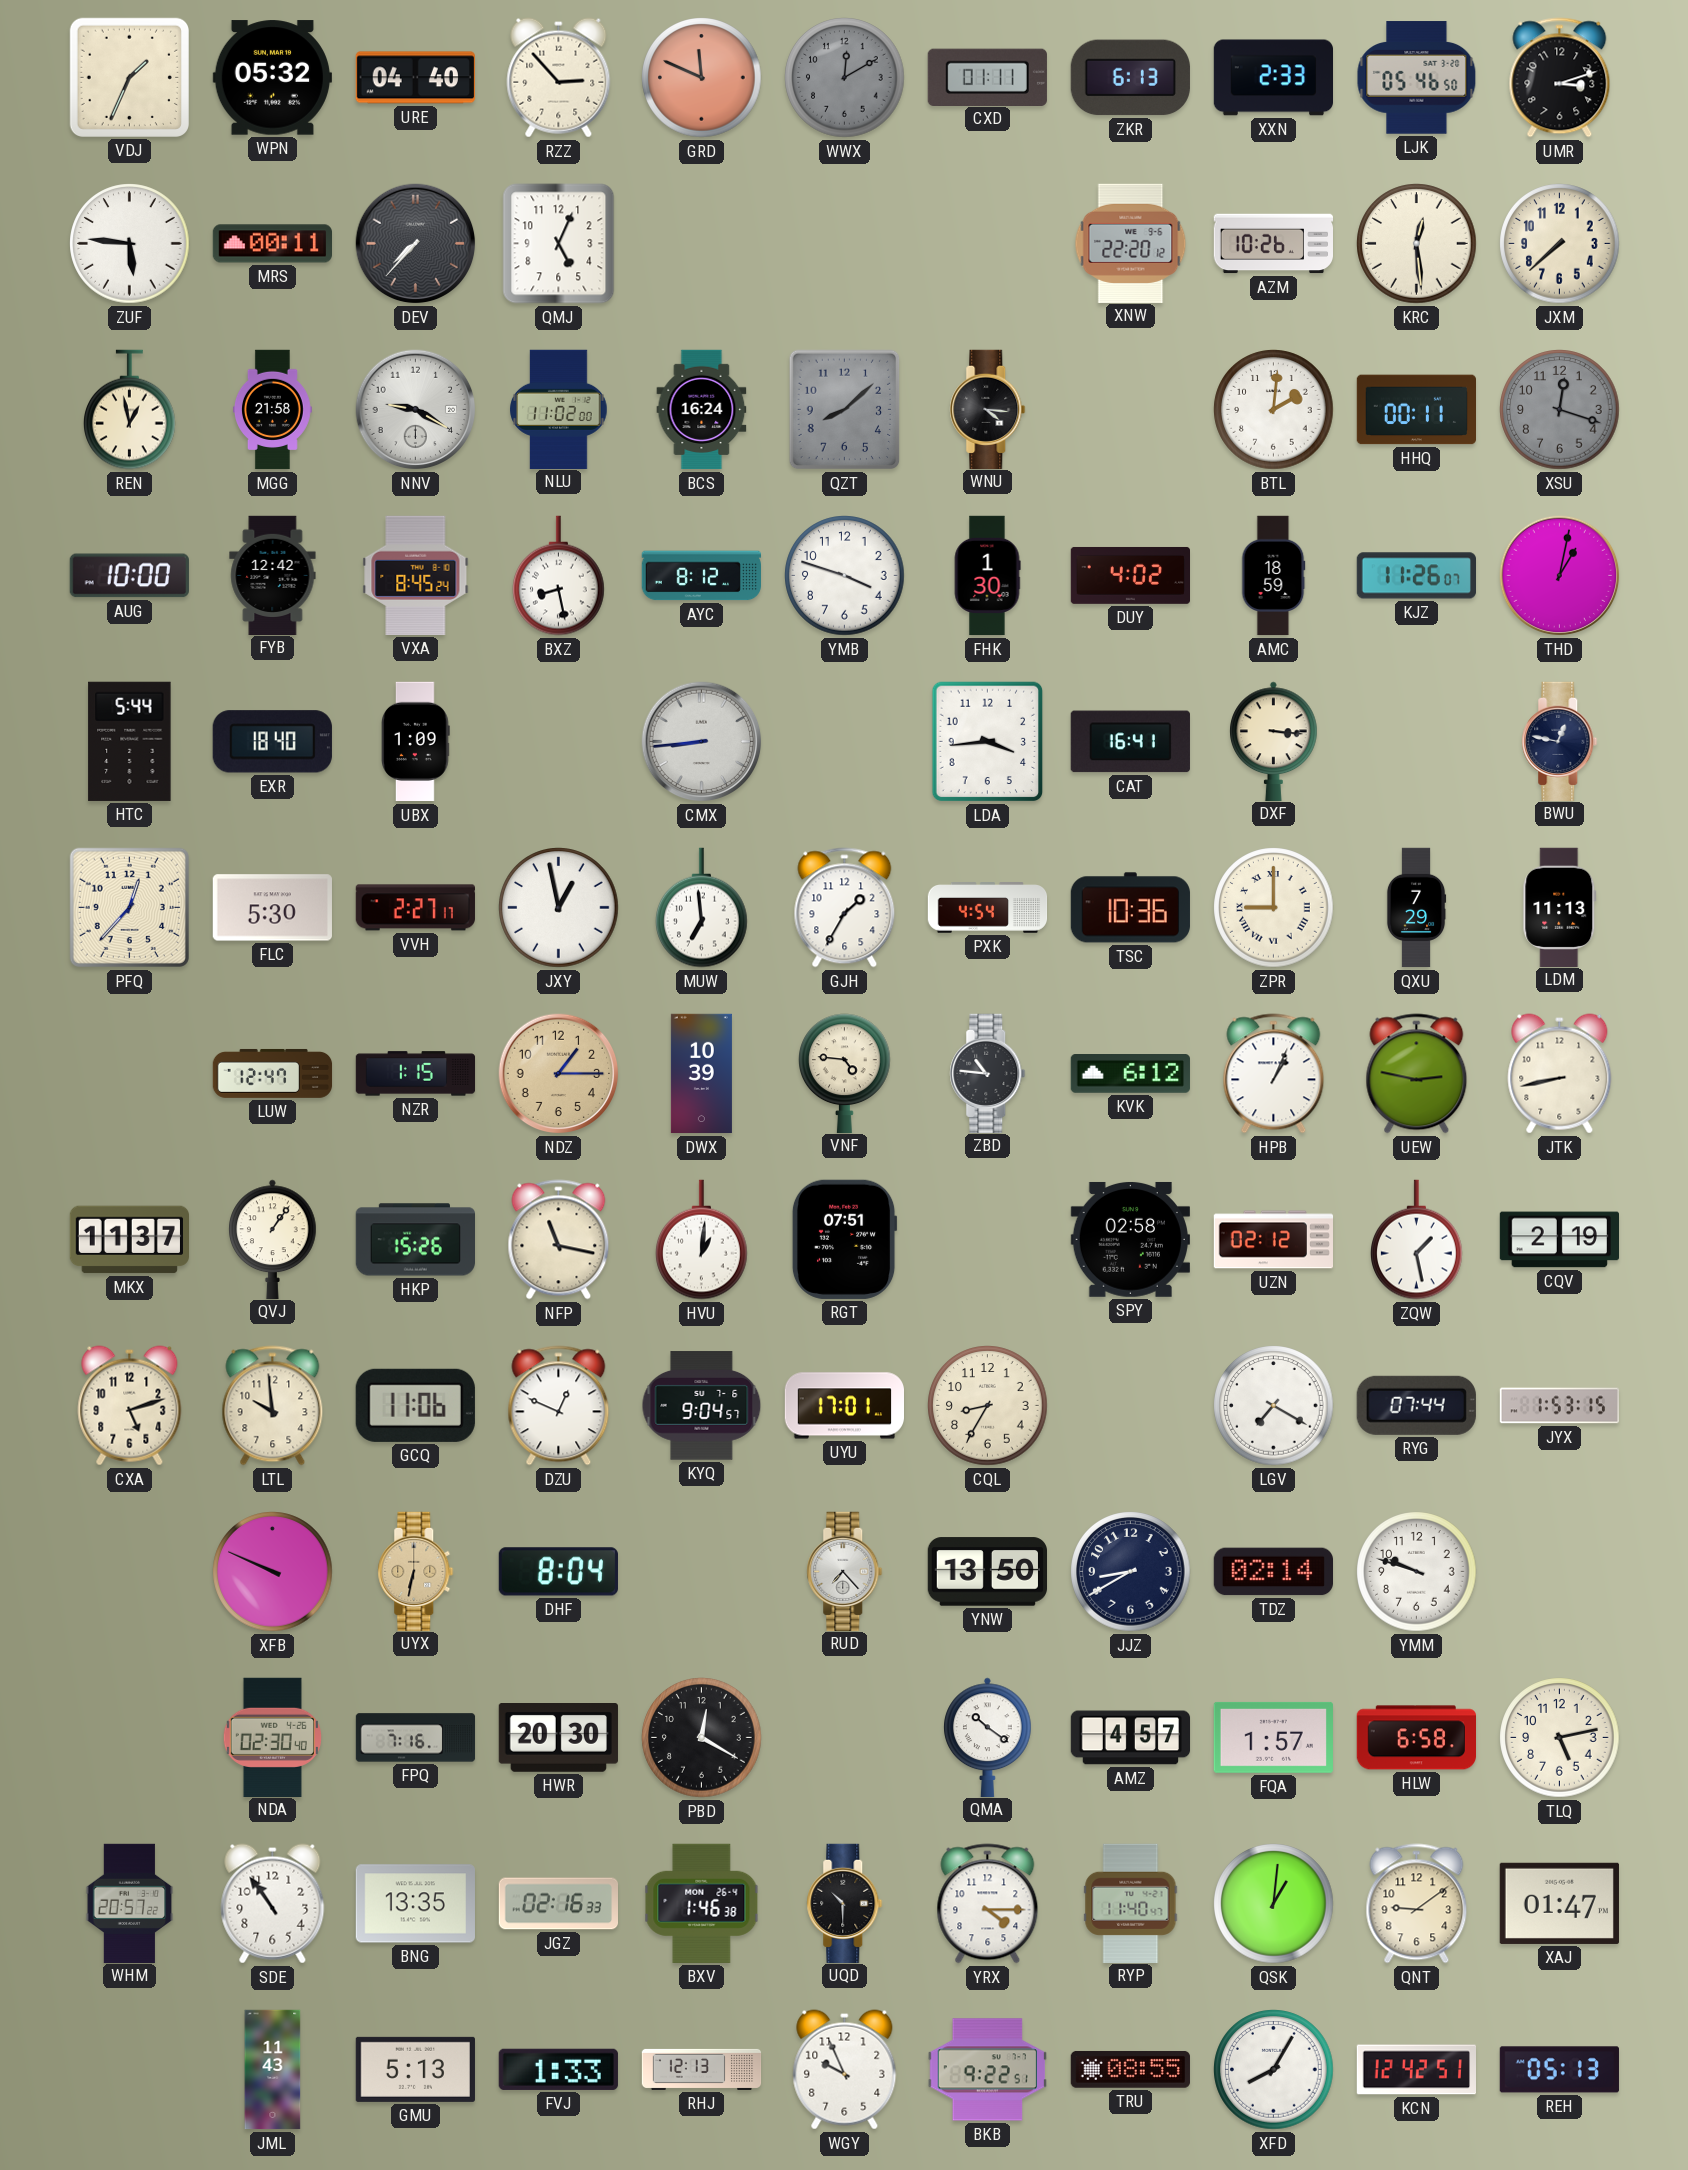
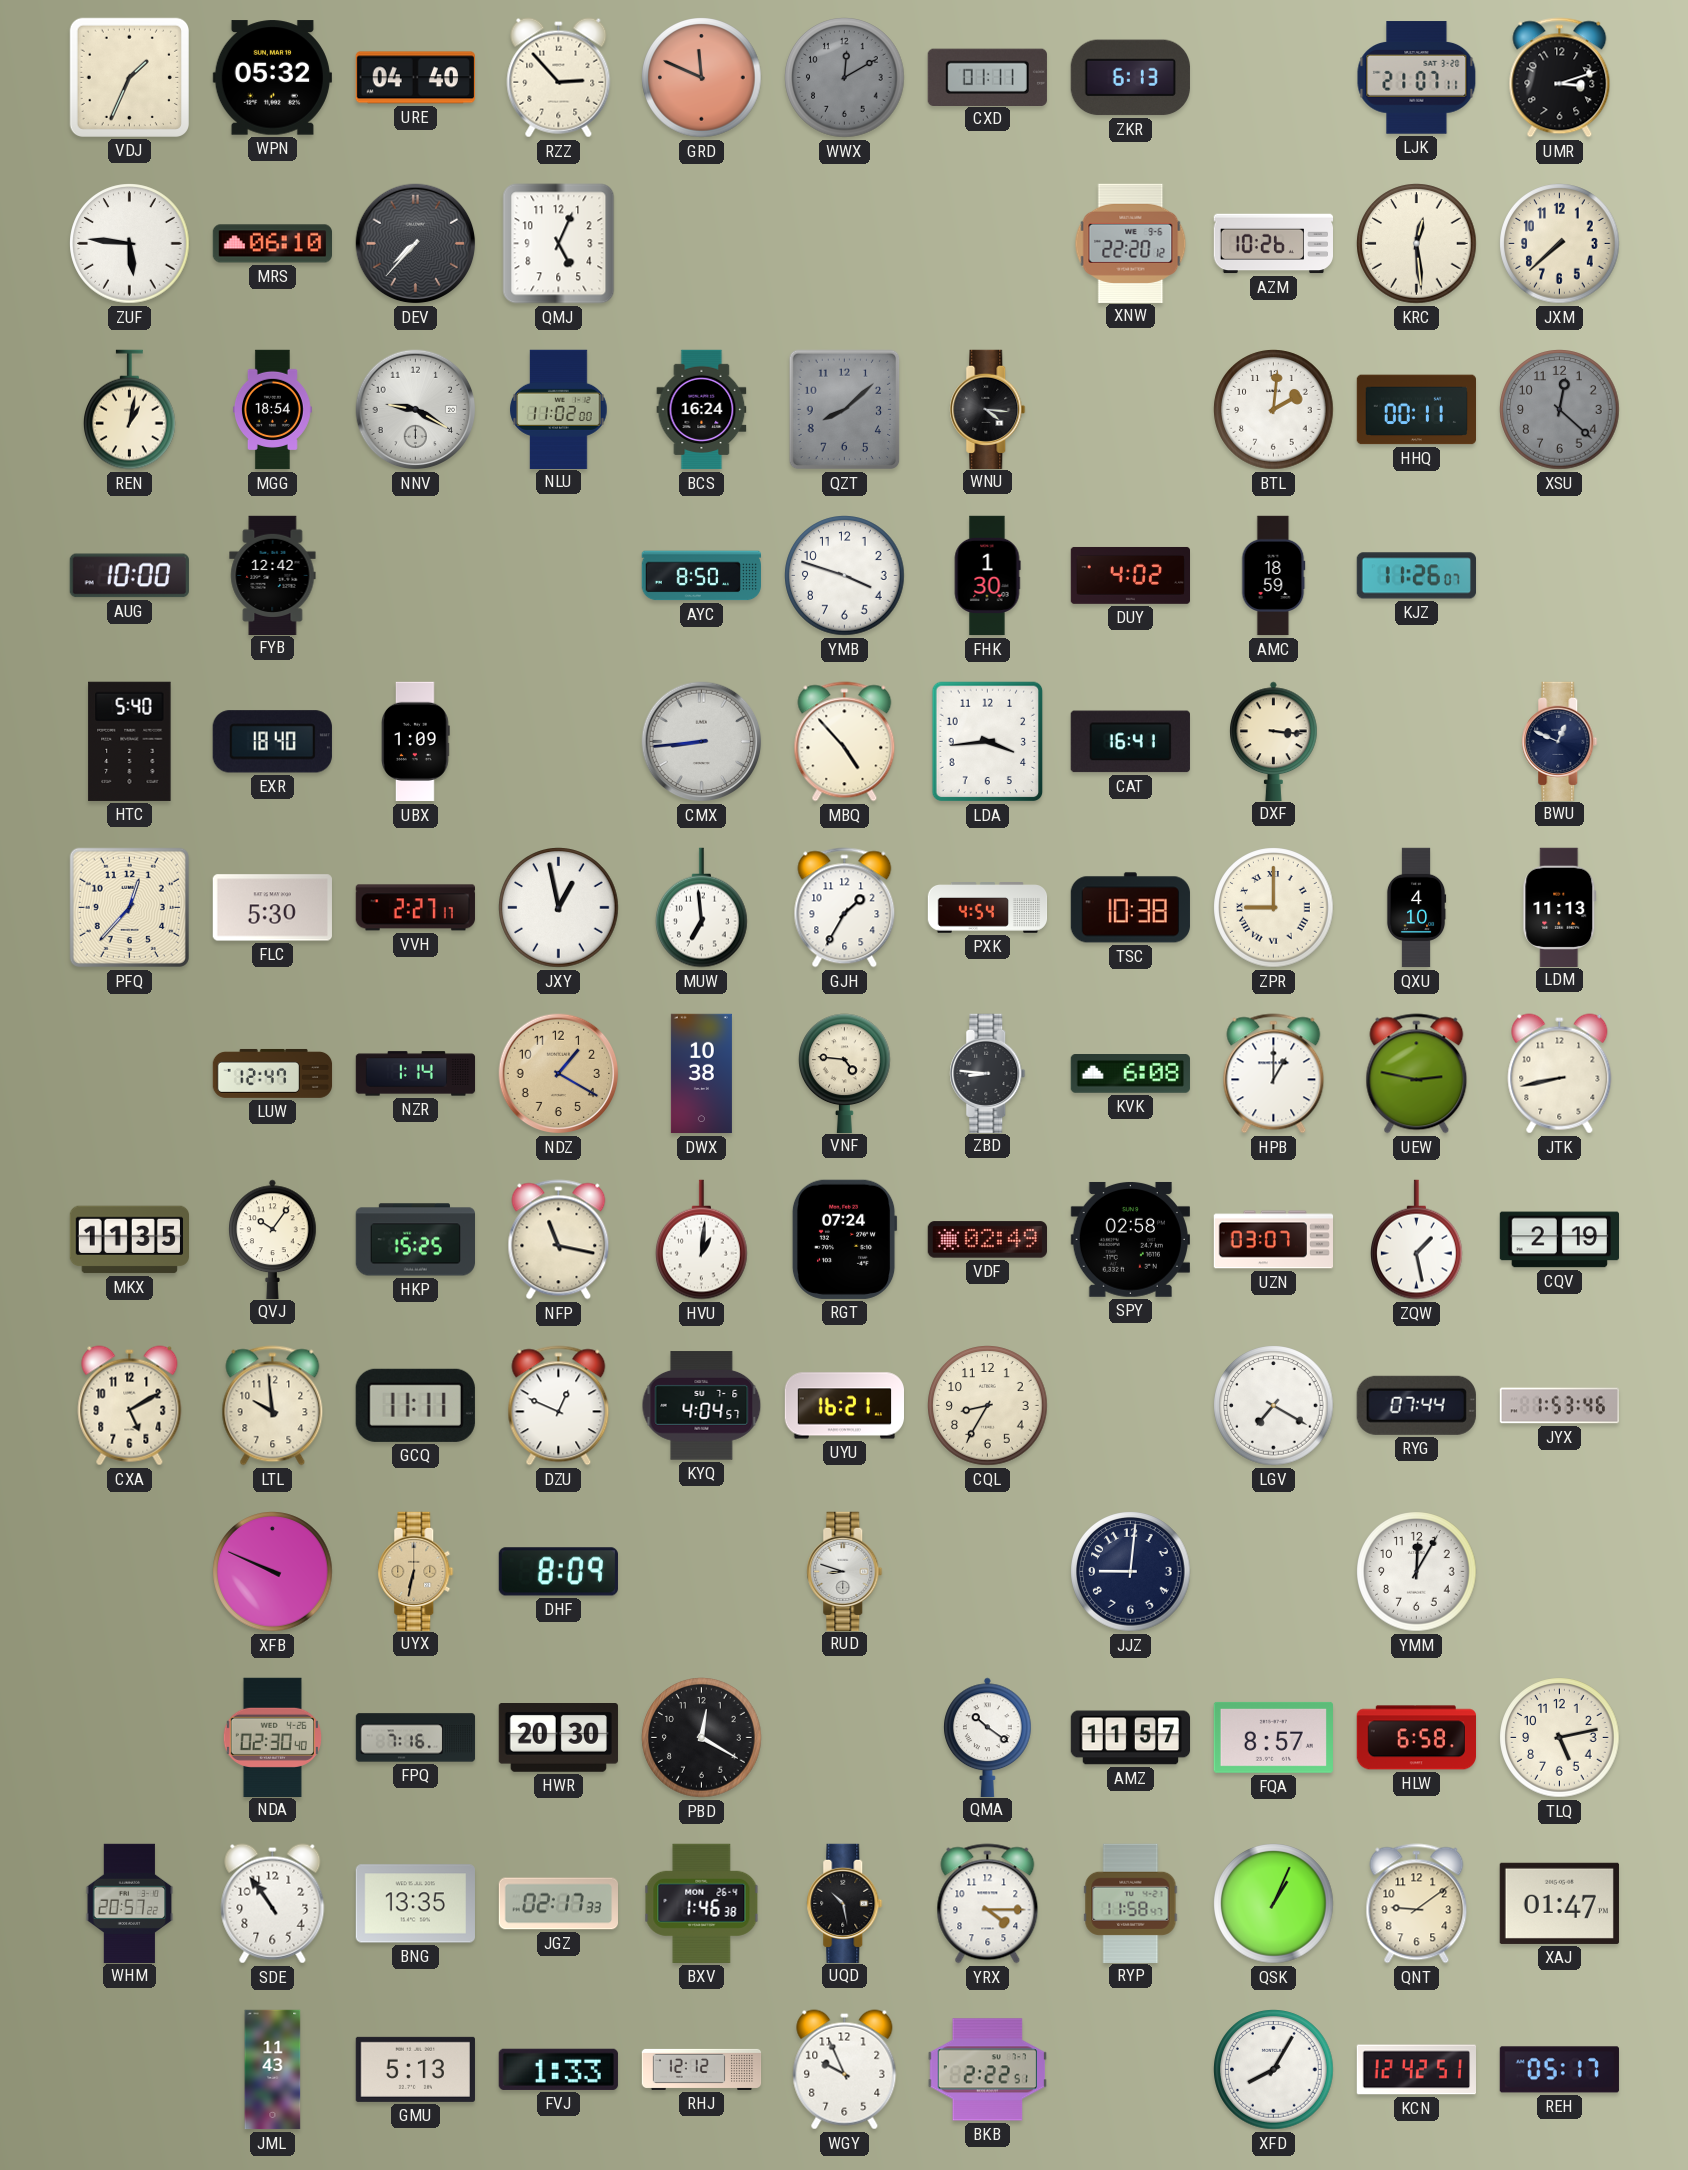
XXN: 2:33 -> none (1273, 78)
LJK: 05:46 -> 21:07 (1417, 78)
MRS: 00:11 -> 06:10 (272, 244)
REN: 12:58 -> 1:02 (130, 410)
MGG: 21:58 -> 18:54 (272, 410)
XSU: 12:18 -> 12:22 (1560, 410)
VXA: 8:45 -> none (416, 575)
BXZ: 8:28 -> none (559, 576)
AYC: 8:12 -> 8:50 (701, 576)
THD: 1:02 -> none (1560, 576)
HTC: 5:44 -> 5:40 (130, 741)
MBQ: none -> 4:53 (845, 742)
BWU: 12:47 -> 12:49 (1560, 741)
TSC: 10:36 -> 10:38 (1130, 908)
QXU: 7:29 -> 4:10 (1416, 908)
NZR: 1:15 -> 1:14 (416, 1074)
NDZ: 1:15 -> 1:20 (559, 1074)
DWX: 10:39 -> 10:38 (701, 1074)
ZBD: 10:46 -> 8:46 (988, 1073)
KVK: 6:12 -> 6:08 (1130, 1074)
HPB: 1:04 -> 1:00 (1274, 1074)
MKX: 11:37 -> 11:35 (129, 1240)
QVJ: 1:06 -> 10:06 (273, 1239)
HKP: 15:26 -> 15:25 (415, 1240)
RGT: 07:51 -> 07:24 (844, 1239)
VDF: none -> 02:49 (987, 1240)
UZN: 02:12 -> 03:07 (1274, 1240)
CXA: 5:12 -> 5:10 (130, 1406)
GCQ: 11:06 -> 11:11 (415, 1405)
KYQ: 9:04 -> 4:04 (702, 1406)
UYU: 17:01 -> 16:21 (845, 1406)
JYX: 1:53:15 -> 1:53:46 (1560, 1406)
DHF: 8:04 -> 8:09 (558, 1572)
RUD: 7:23 -> 8:48 (845, 1571)
YNW: 13:50 -> none (987, 1572)
JJZ: 8:40 -> 9:01 (1131, 1572)
TDZ: 02:14 -> none (1273, 1572)
YMM: 9:48 -> 12:05 (1417, 1572)
AMZ: 4:57 -> 11:57 (1131, 1738)
FQA: 1:57 -> 8:57 (1273, 1737)
JGZ: 02:16 -> 02:17 (558, 1904)
UQD: 10:30 -> 10:28 (845, 1903)
RYP: 11:40 -> 11:58 (1131, 1903)
QSK: 1:01 -> 1:04 (1274, 1904)
RHJ: 12:13 -> 12:12 (702, 2069)
BKB: 9:22 -> 2:22 (987, 2070)
TRU: 08:55 -> none (1130, 2070)
REH: 05:13 -> 05:17 (1559, 2070)
